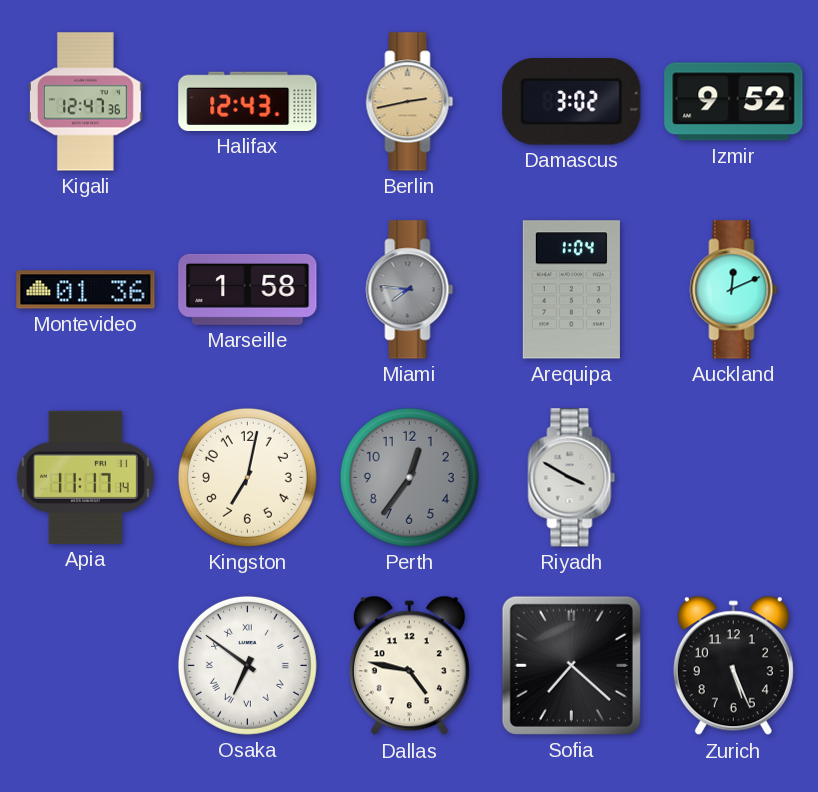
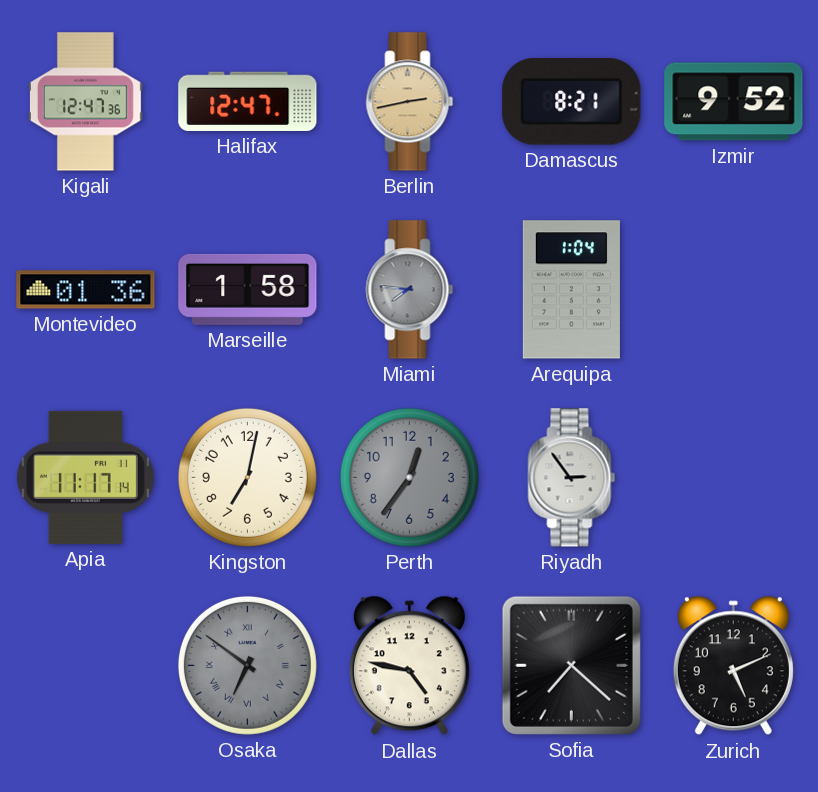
Halifax: 12:43 -> 12:47 (248, 101)
Damascus: 3:02 -> 8:21 (572, 102)
Auckland: 12:11 -> none (734, 290)
Riyadh: 3:50 -> 2:54 (572, 478)
Osaka dial: white -> grey (247, 665)
Zurich: 5:26 -> 5:11 (733, 666)
